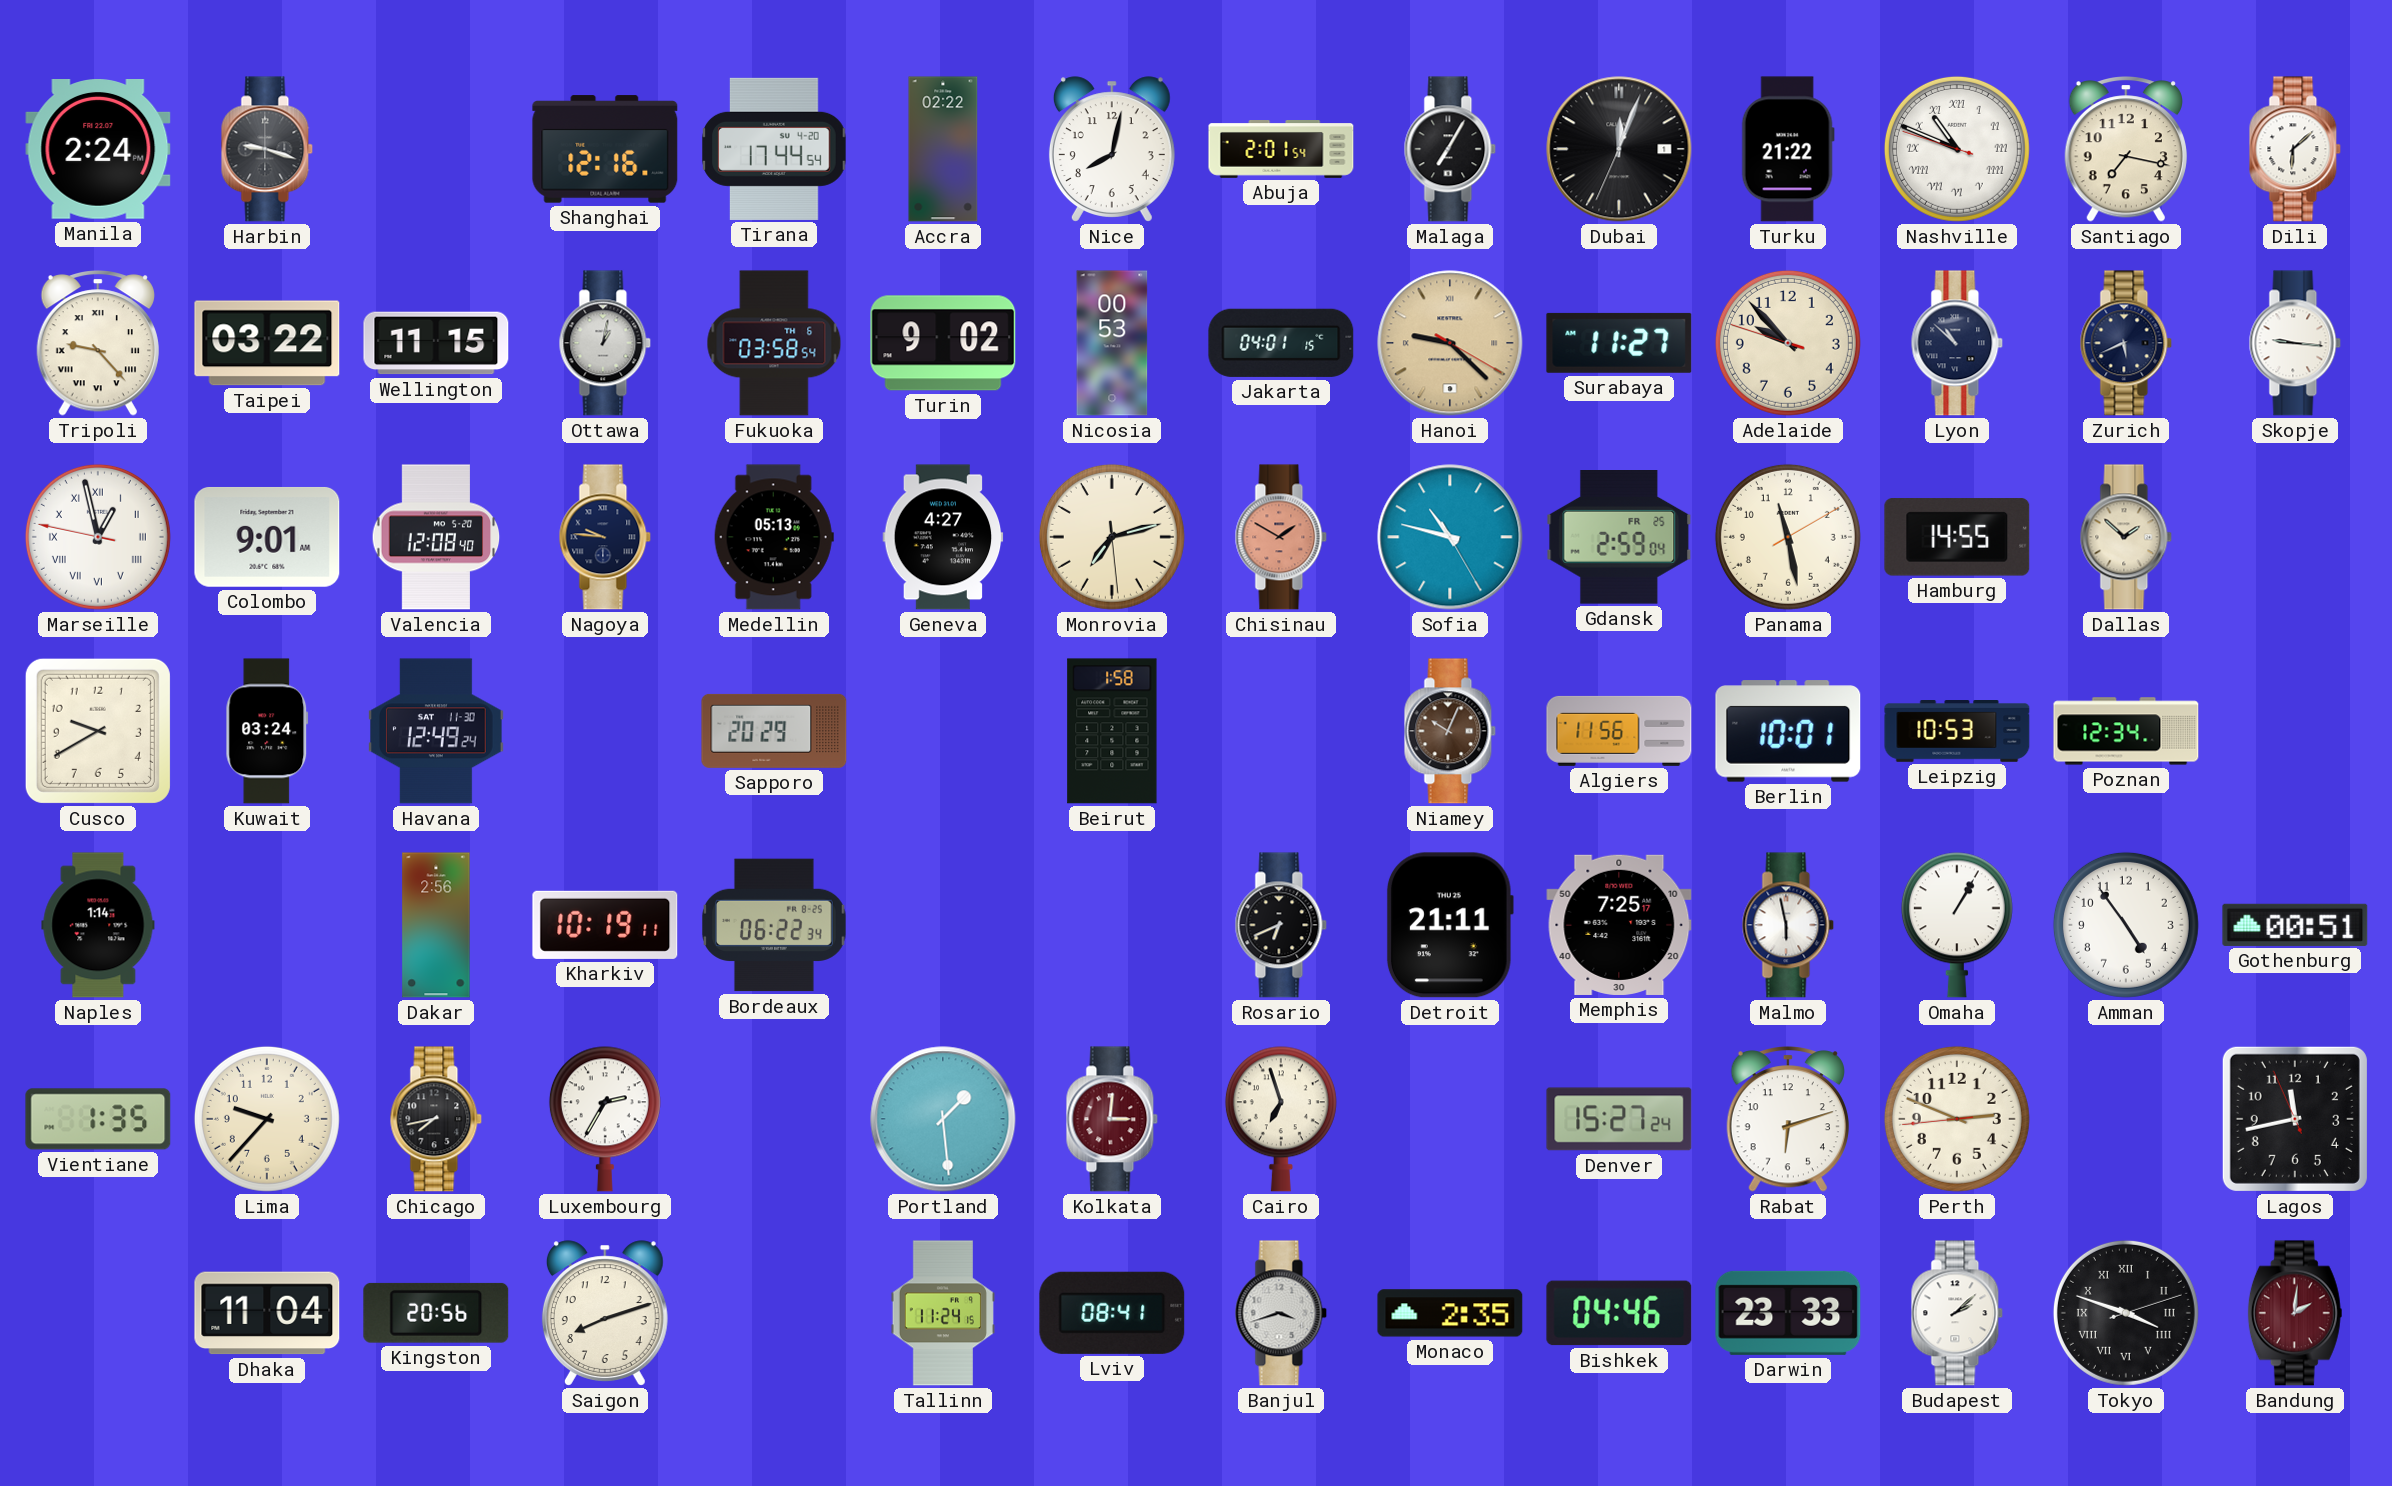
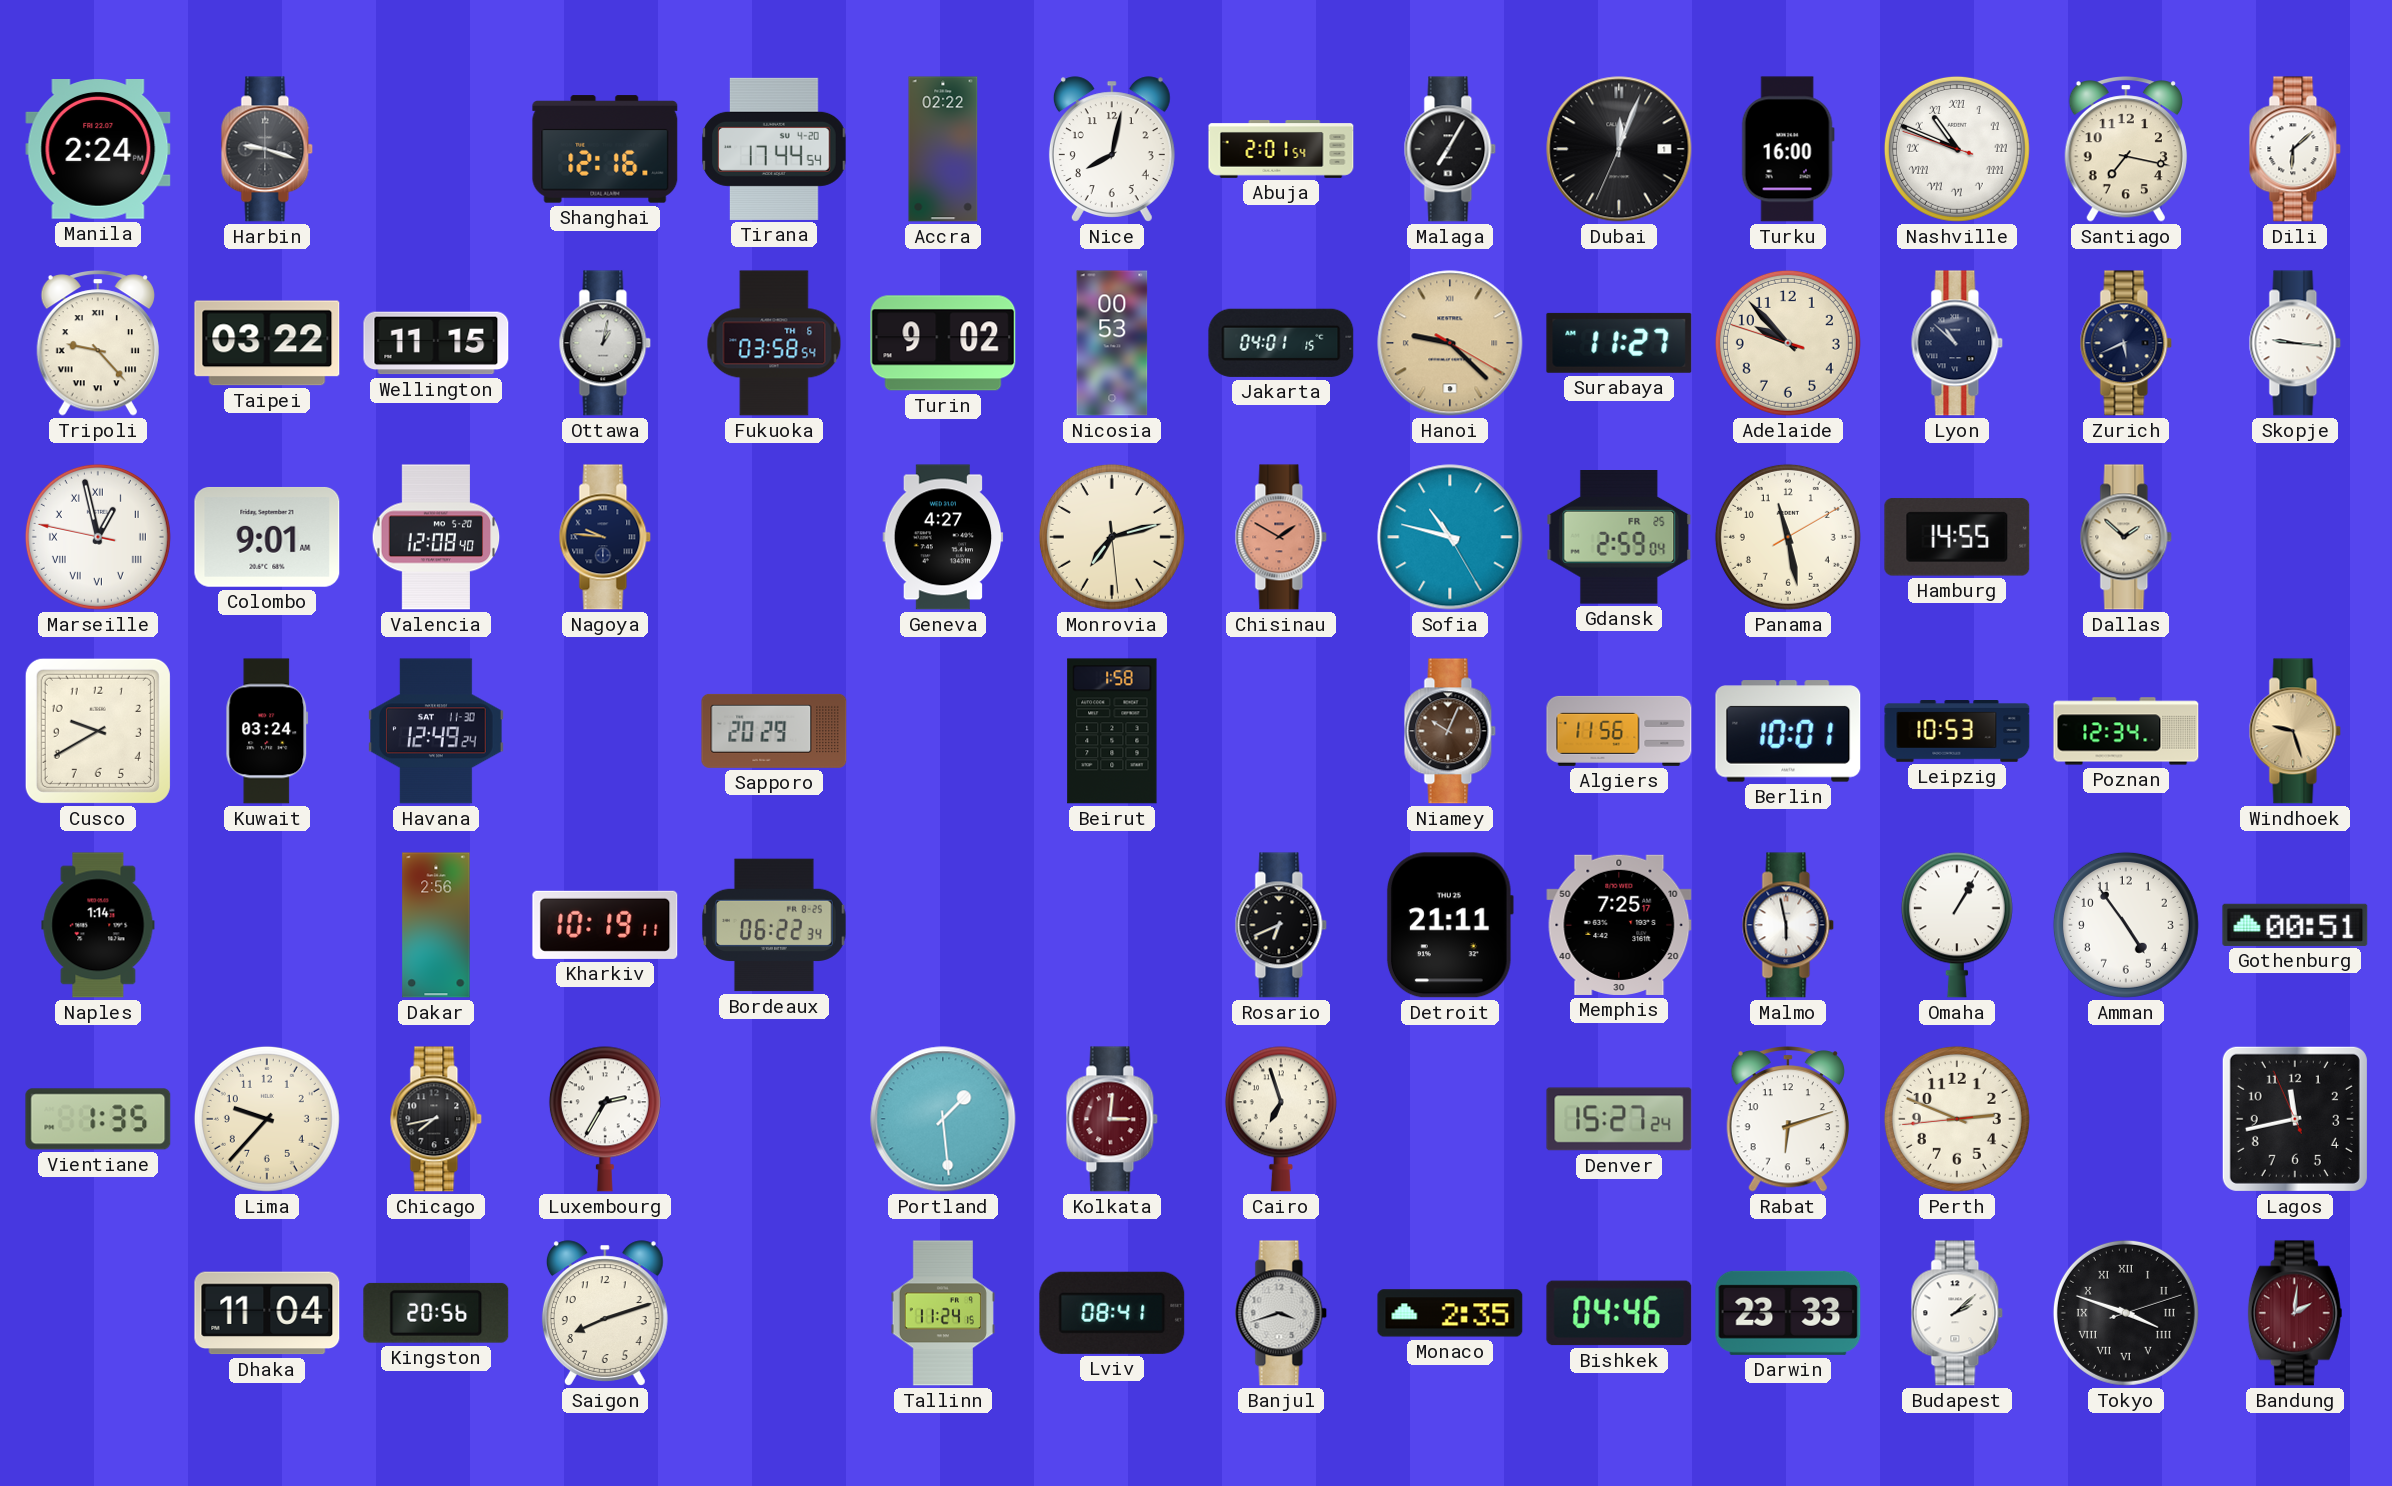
Turku: 21:22 -> 16:00 (1788, 149)
Medellin: 05:13 -> none (774, 537)
Windhoek: none -> 9:27 (2295, 731)
